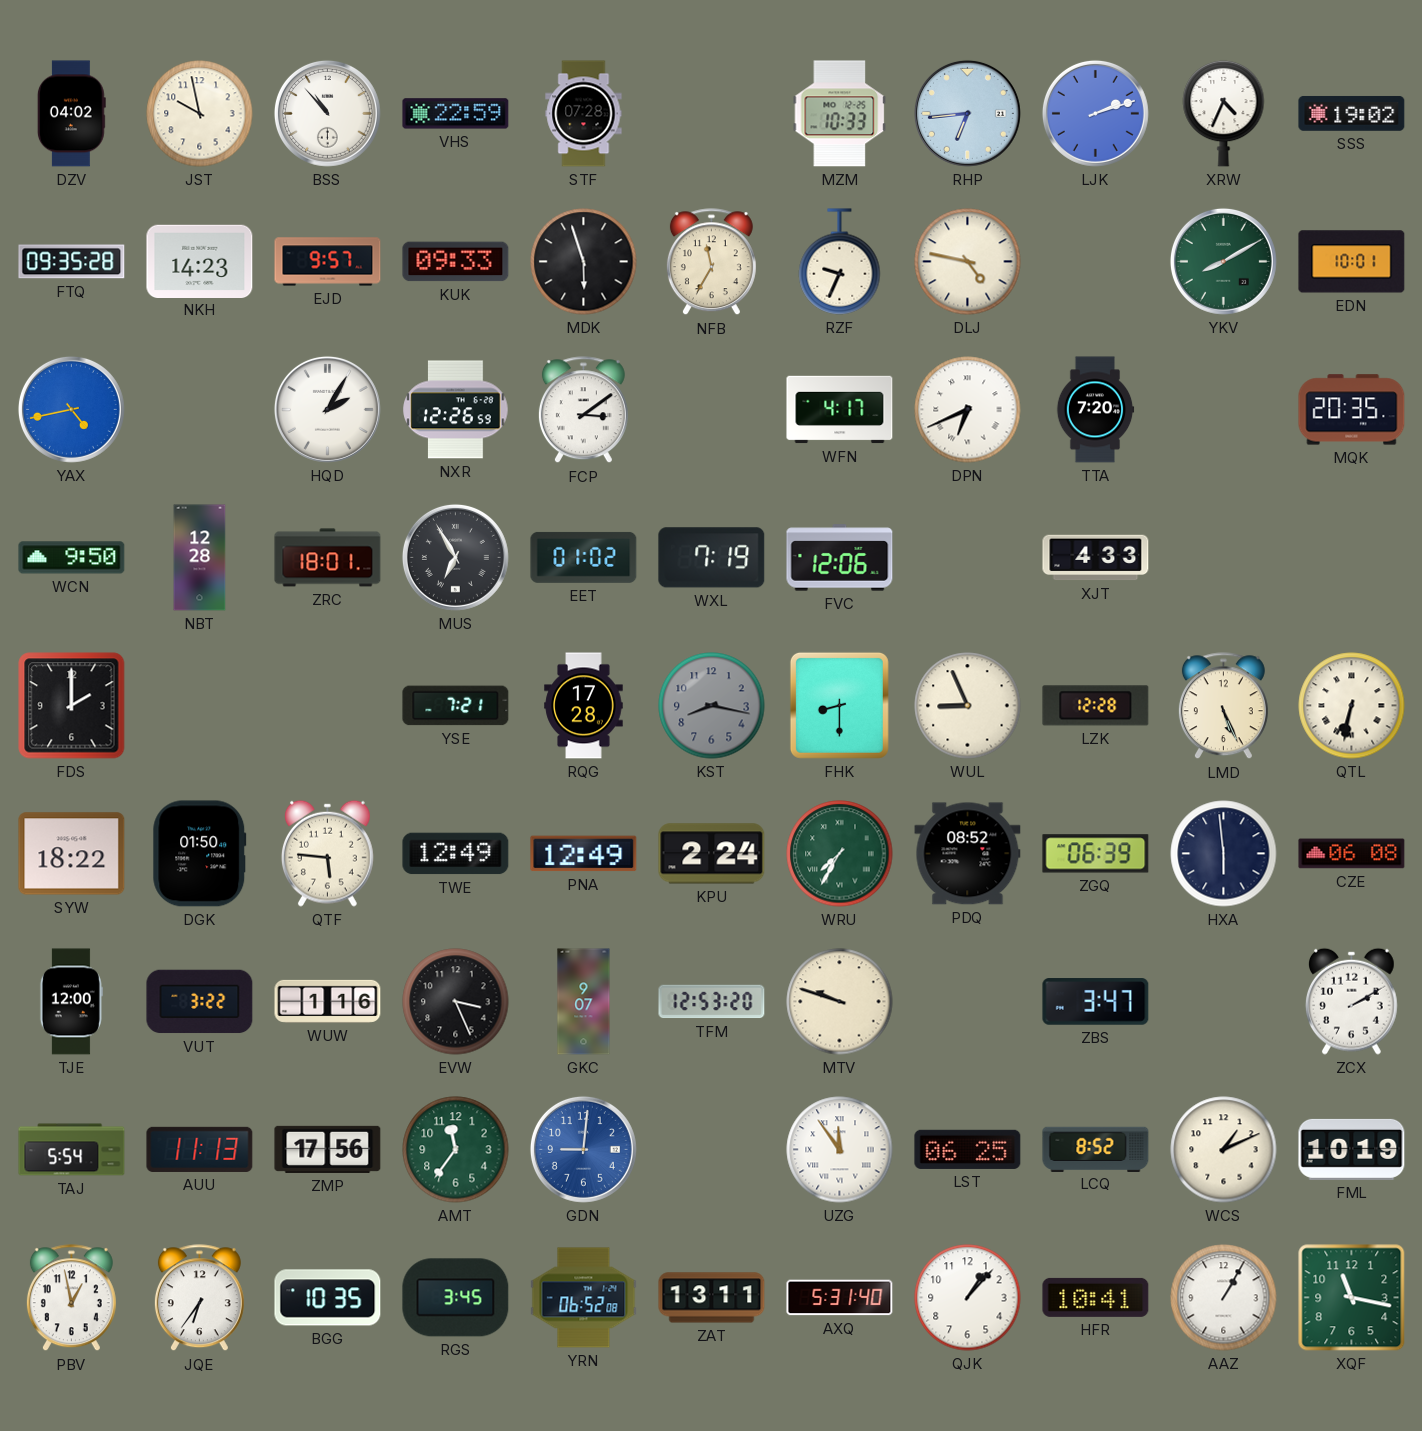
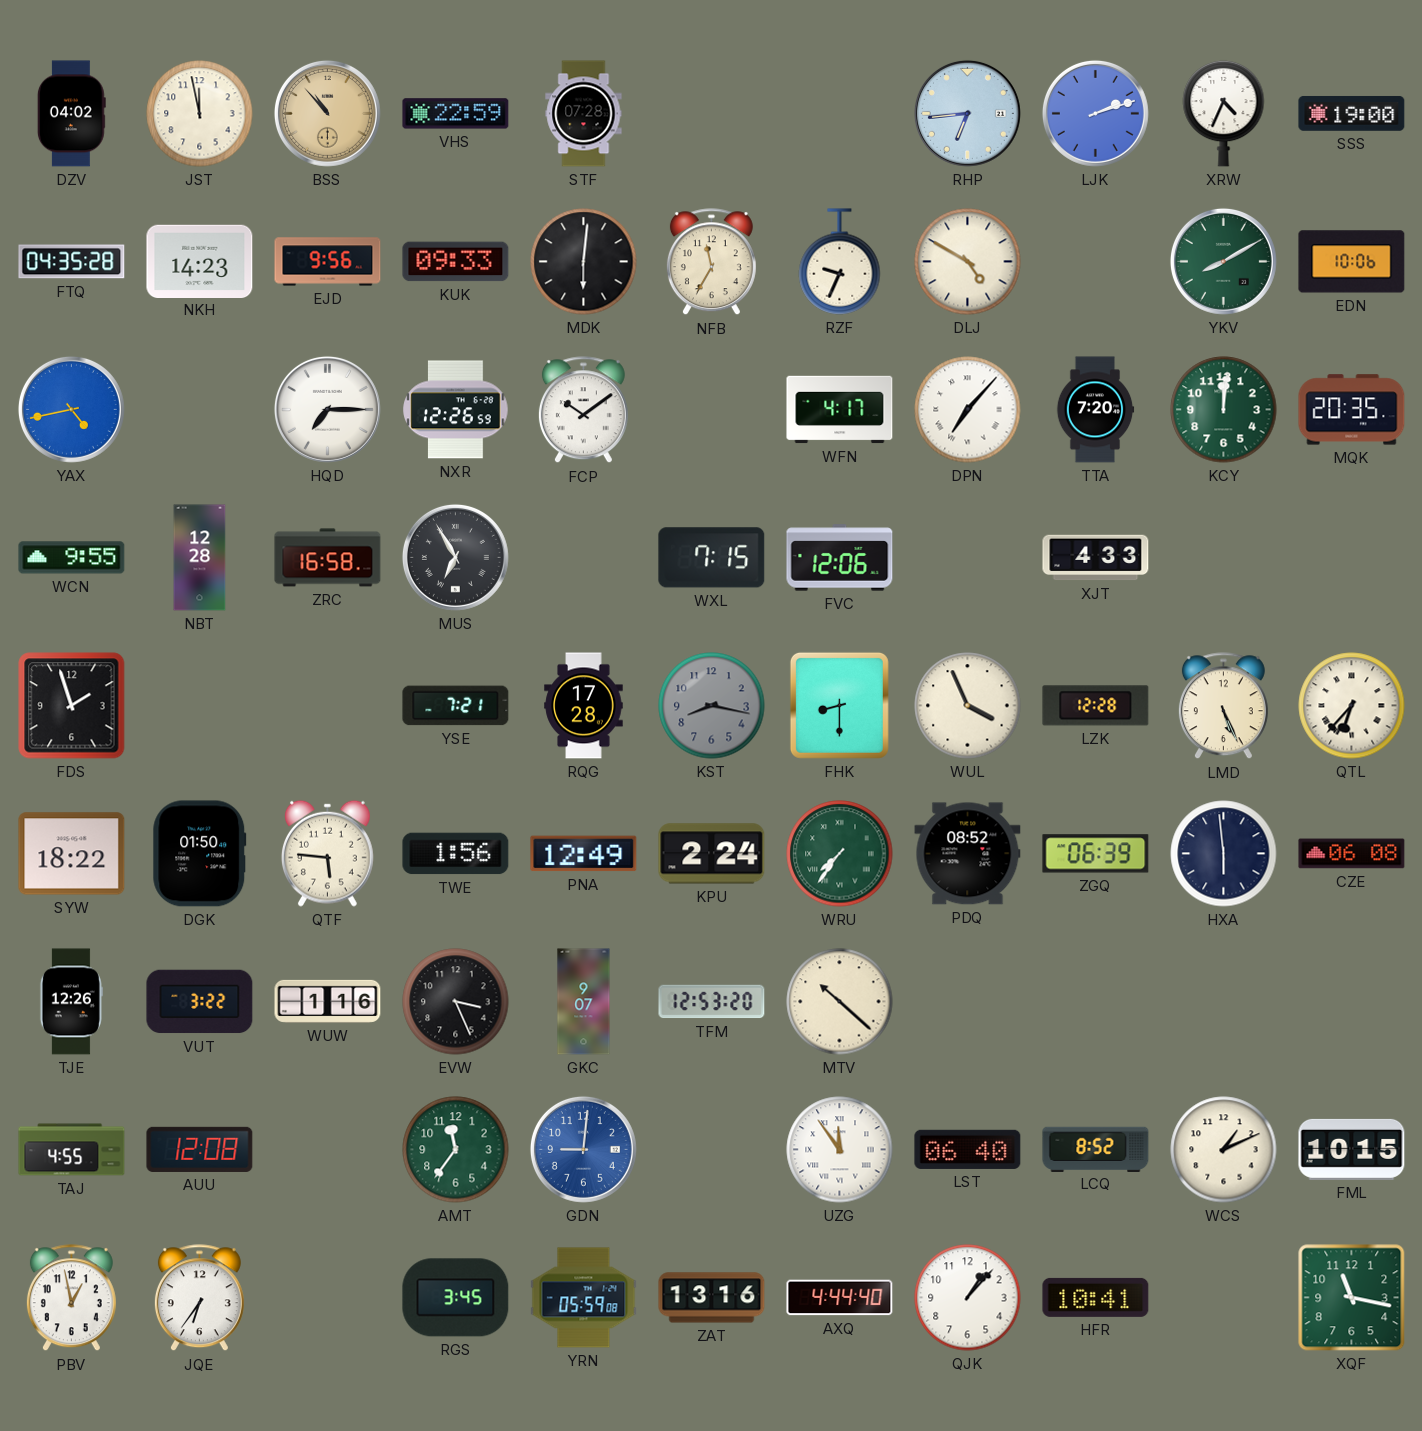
JST: 9:58 -> 11:58 (200, 114)
BSS dial: white -> champagne (327, 113)
MZM: 10:33 -> none (840, 114)
SSS: 19:02 -> 19:00 (1352, 113)
FTQ: 09:35 -> 04:35 (72, 262)
EJD: 9:57 -> 9:56 (328, 262)
MDK: 5:57 -> 6:01 (584, 262)
DLJ: 4:47 -> 4:50 (968, 262)
EDN: 10:01 -> 10:06 (1352, 262)
HQD: 2:05 -> 7:15 (327, 409)
FCP: 3:09 -> 10:09 (583, 410)
DPN: 6:41 -> 7:07 (968, 410)
KCY: none -> 12:01 (1224, 410)
WCN: 9:50 -> 9:55 (72, 558)
ZRC: 18:01 -> 16:58 (328, 558)
EET: 01:02 -> none (584, 557)
WXL: 7:19 -> 7:15 (712, 558)
FDS: 2:00 -> 1:57 (72, 706)
WUL: 8:56 -> 3:56 (968, 706)
QTL: 6:32 -> 6:37 (1352, 706)
TWE: 12:49 -> 1:56 (456, 854)
WRU: 7:35 -> 7:36 (840, 854)
TJE: 12:00 -> 12:26 (71, 1002)
MTV: 9:48 -> 10:22 (840, 1002)
ZBS: 3:47 -> none (1096, 1002)
ZCX: 2:10 -> none (1351, 1001)
TAJ: 5:54 -> 4:55 (72, 1150)
AUU: 11:13 -> 12:08 (200, 1149)
ZMP: 17:56 -> none (328, 1149)
LST: 06:25 -> 06:40 (968, 1149)
FML: 10:19 -> 10:15 (1352, 1149)
BGG: 10:35 -> none (328, 1298)
YRN: 06:52 -> 05:59 (584, 1298)
ZAT: 13:11 -> 13:16 (712, 1298)
AXQ: 5:31 -> 4:44 (840, 1298)
AAZ: 1:05 -> none (1224, 1298)
